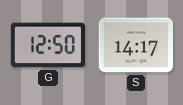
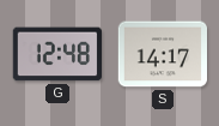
G: 12:50 -> 12:48 (56, 54)
